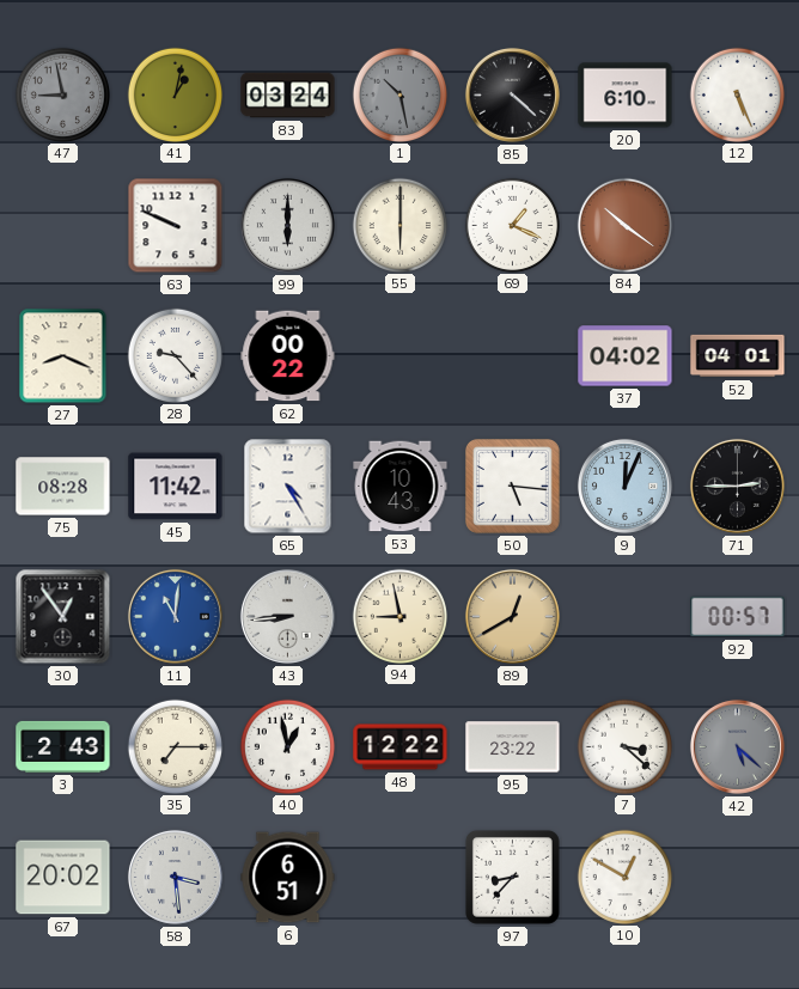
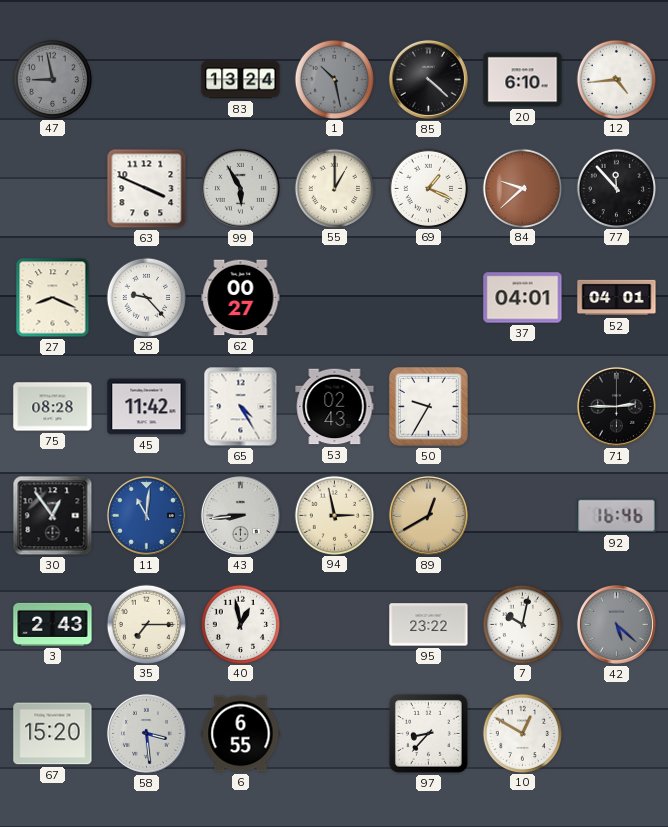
41: 1:02 -> none (175, 94)
83: 03:24 -> 13:24 (241, 80)
12: 5:26 -> 4:44 (616, 79)
63: 9:49 -> 3:49 (147, 189)
99: 6:00 -> 5:55 (240, 188)
55: 6:00 -> 1:00 (334, 188)
84: 10:21 -> 9:38 (522, 188)
77: none -> 11:53 (616, 188)
62: 00:22 -> 00:27 (241, 298)
37: 04:02 -> 04:01 (523, 298)
53: 10:43 -> 02:43 (335, 407)
50: 5:16 -> 9:35 (428, 406)
9: 12:04 -> none (624, 486)
94: 8:58 -> 2:58 (334, 515)
92: 00:57 -> 16:46 (617, 516)
48: 12:22 -> none (401, 747)
7: 3:22 -> 10:02 (522, 624)
67: 20:02 -> 15:20 (53, 734)
6: 6:51 -> 6:55 (241, 734)
